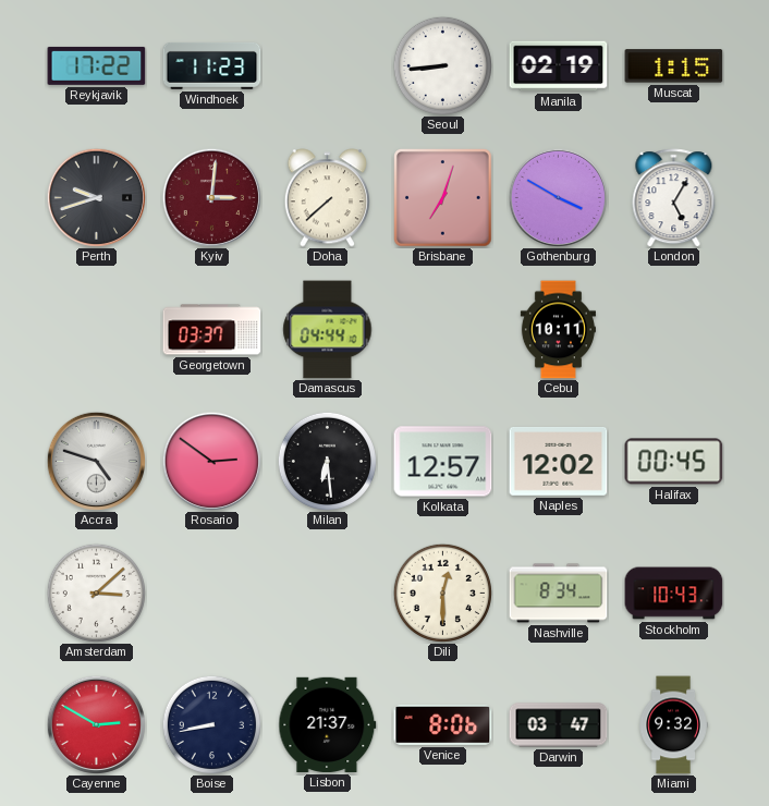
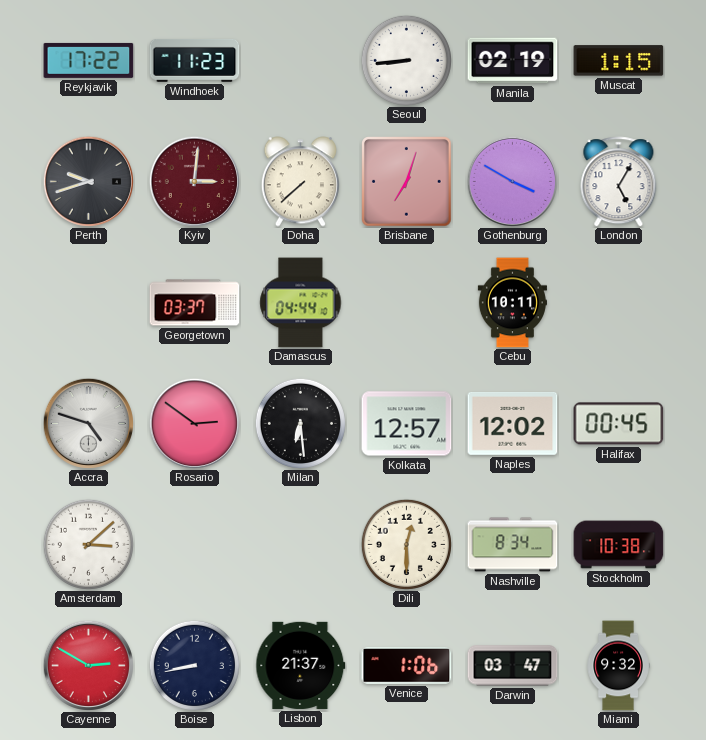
Stockholm: 10:43 -> 10:38 (619, 545)
Venice: 8:06 -> 1:06 (407, 666)
